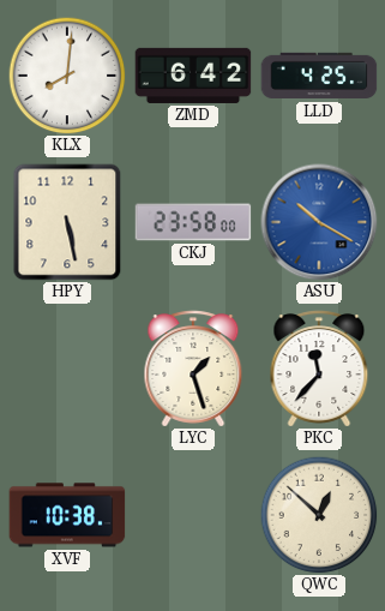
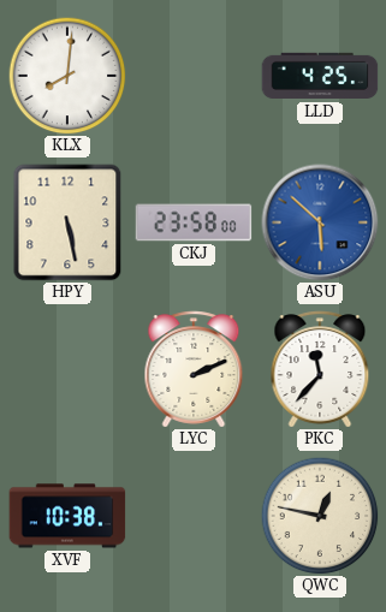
ZMD: 6:42 -> none (193, 76)
ASU: 10:20 -> 5:52 (320, 222)
LYC: 1:27 -> 2:11 (194, 369)
QWC: 12:52 -> 12:47 (320, 516)
